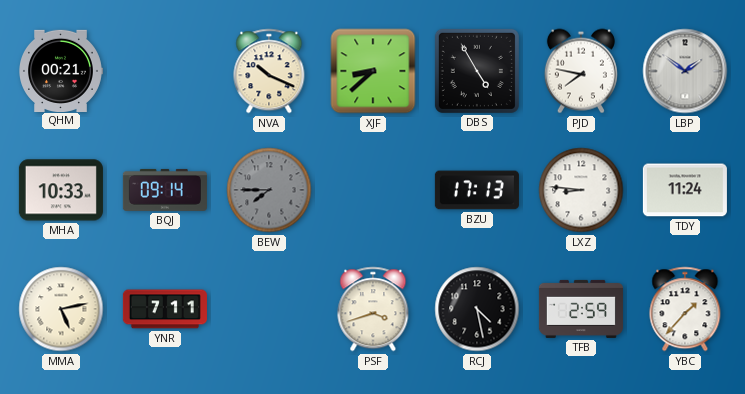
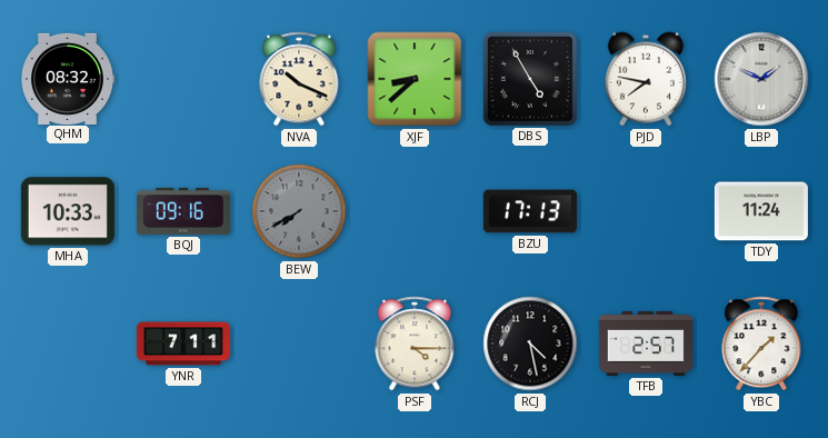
QHM: 00:21 -> 08:32 (68, 78)
LBP: 1:51 -> 1:49 (761, 79)
BQJ: 09:14 -> 09:16 (183, 211)
BEW: 7:45 -> 7:40 (299, 211)
LXZ: 8:46 -> none (581, 190)
MMA: 5:13 -> none (61, 309)
PSF: 3:42 -> 4:15 (415, 344)
TFB: 2:59 -> 2:57 (646, 344)
